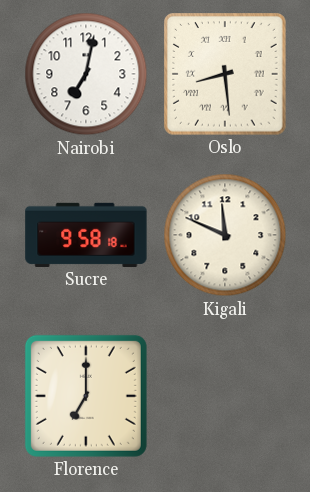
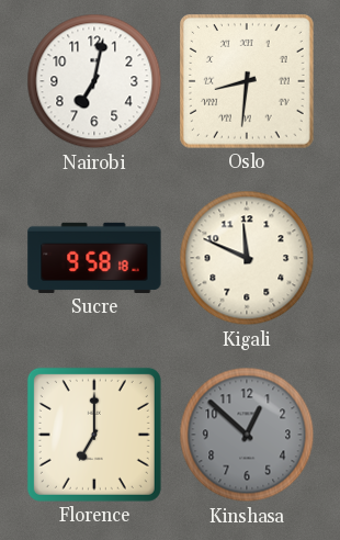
Oslo: 8:29 -> 8:31 (248, 82)
Kinshasa: none -> 12:52 (247, 435)
